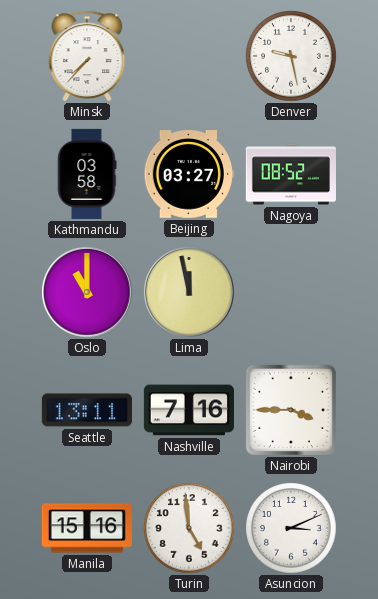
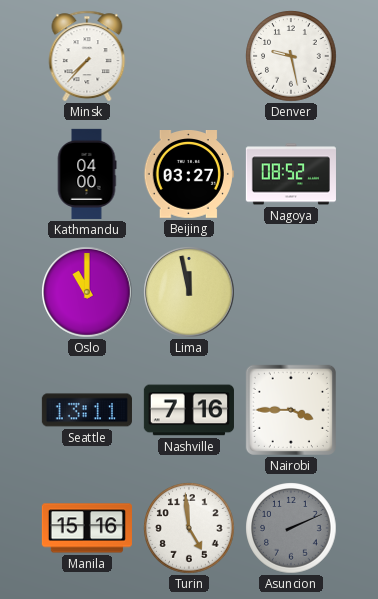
Kathmandu: 03:58 -> 04:00 (87, 174)
Asuncion: 3:11 -> 2:11 (291, 528)
Asuncion dial: white -> grey (291, 528)
